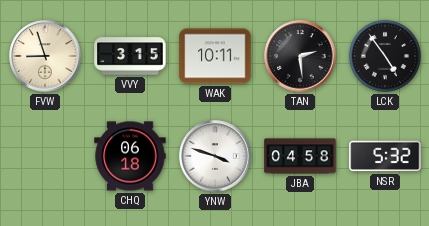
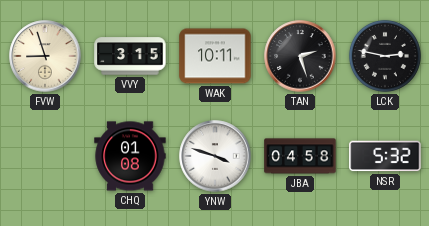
TAN: 2:29 -> 2:27 (300, 56)
LCK: 4:54 -> 2:47 (385, 56)
CHQ: 06:18 -> 01:08 (130, 156)
